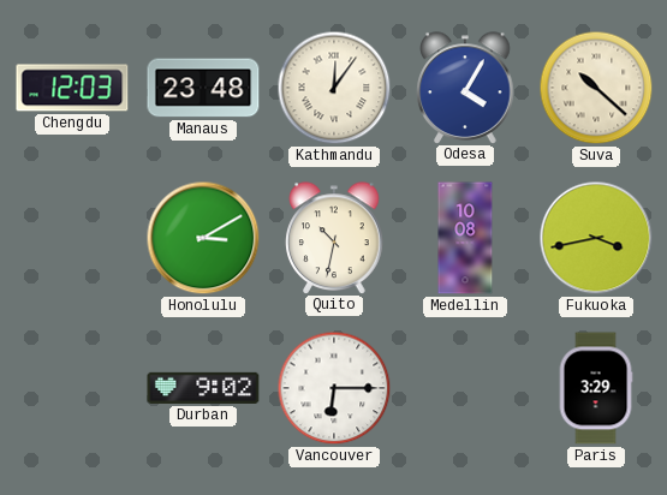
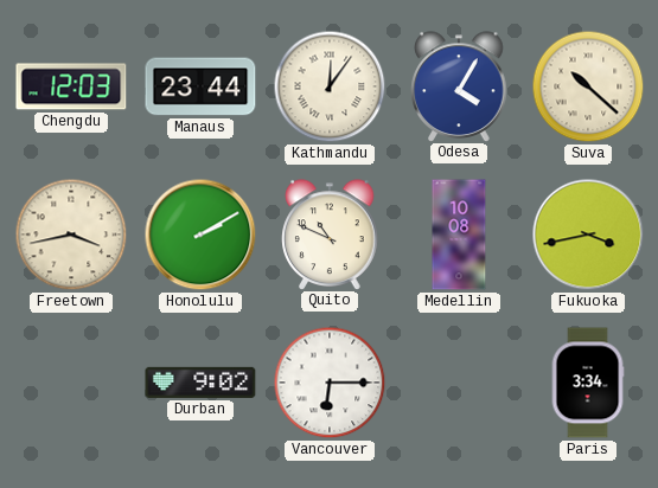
Manaus: 23:48 -> 23:44 (200, 86)
Freetown: none -> 3:43 (71, 235)
Honolulu: 3:10 -> 2:10 (200, 235)
Quito: 10:32 -> 10:49 (330, 235)
Paris: 3:29 -> 3:34 (588, 383)
